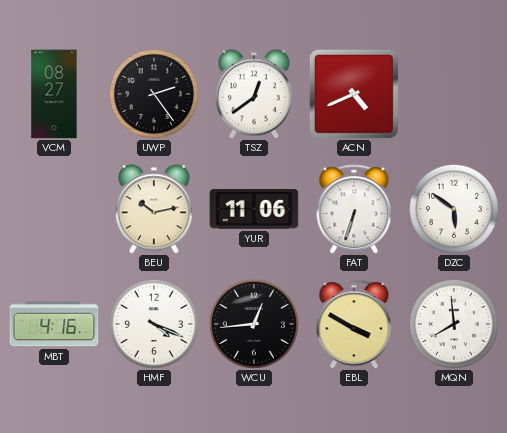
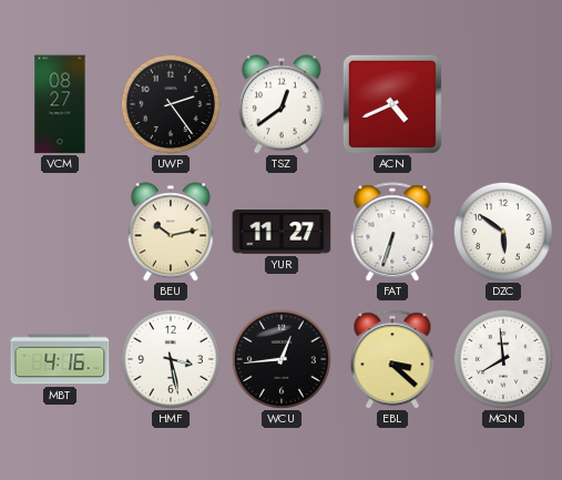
YUR: 11:06 -> 11:27 (282, 232)
HMF: 4:19 -> 3:28 (171, 359)
EBL: 3:50 -> 3:22 (392, 359)
